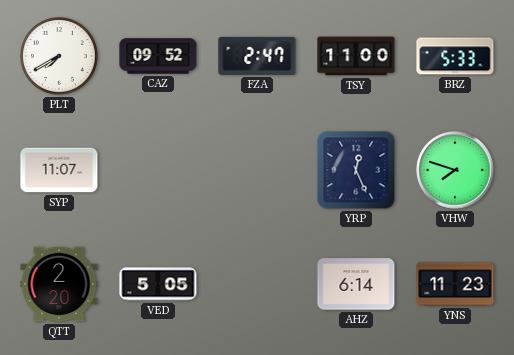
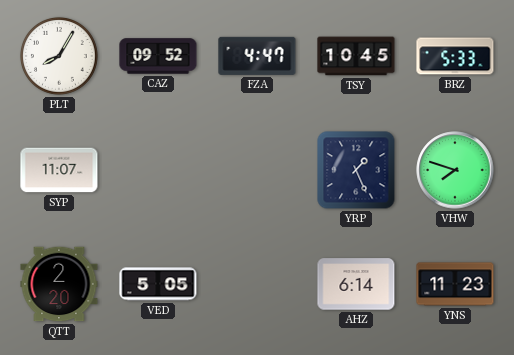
PLT: 7:40 -> 8:05 (59, 56)
FZA: 2:47 -> 4:47 (257, 56)
TSY: 11:00 -> 10:45 (356, 56)
YRP: 12:26 -> 1:26 (356, 170)
